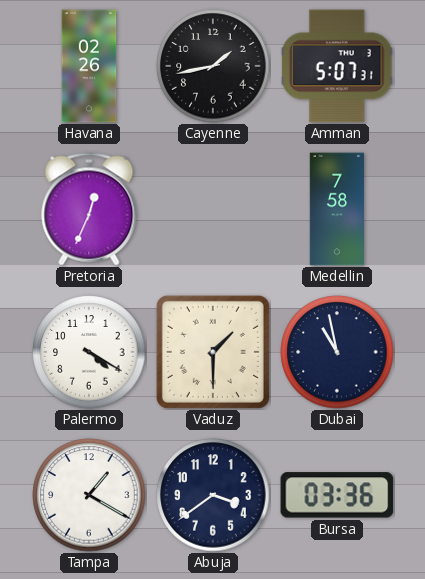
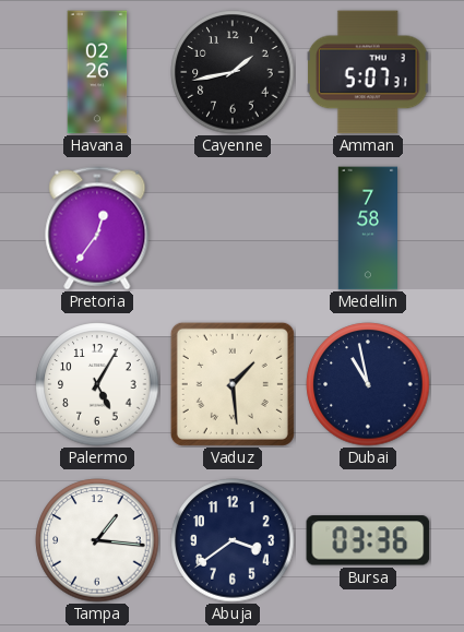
Pretoria: 12:34 -> 12:36 (97, 228)
Palermo: 4:20 -> 5:05 (97, 384)
Vaduz: 1:30 -> 1:29 (233, 384)
Tampa: 1:20 -> 1:16 (97, 540)
